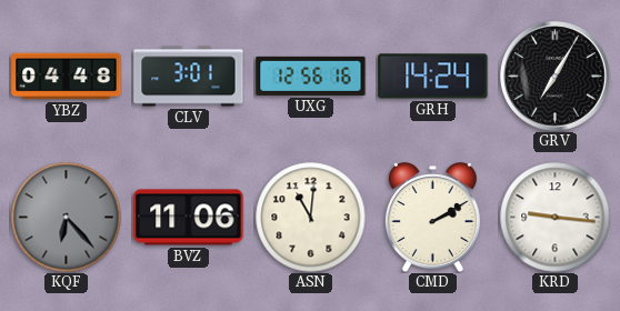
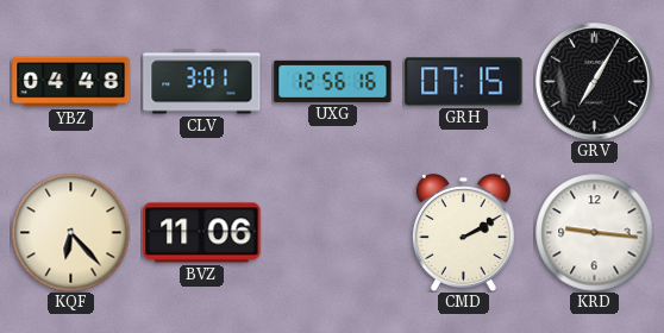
GRH: 14:24 -> 07:15 (464, 82)
KQF dial: grey -> cream (71, 233)
ASN: 11:01 -> none (311, 218)
